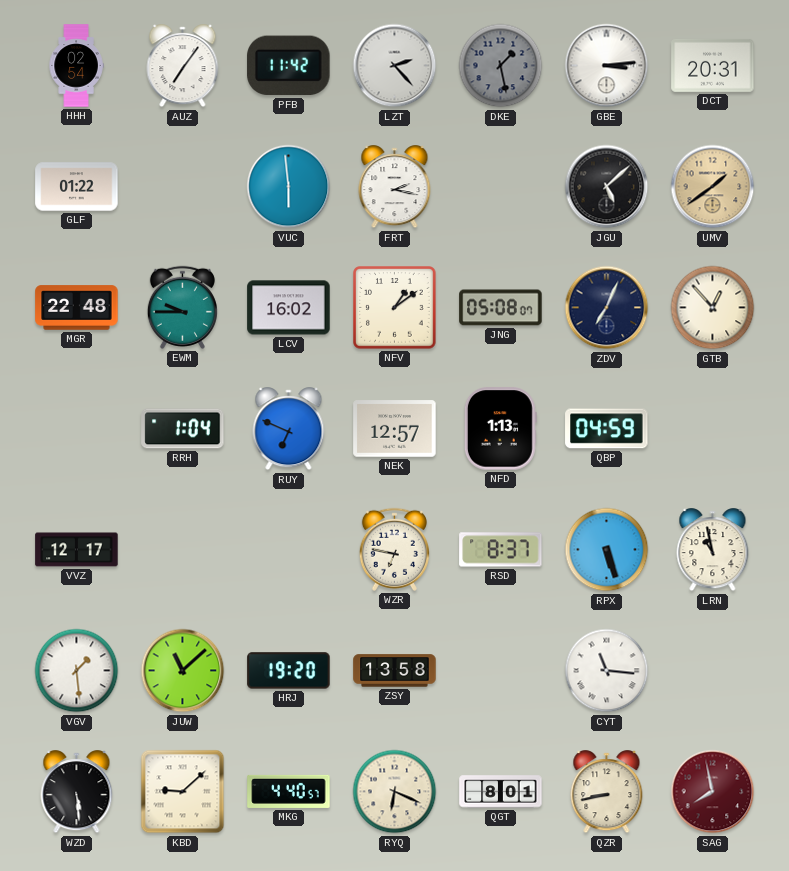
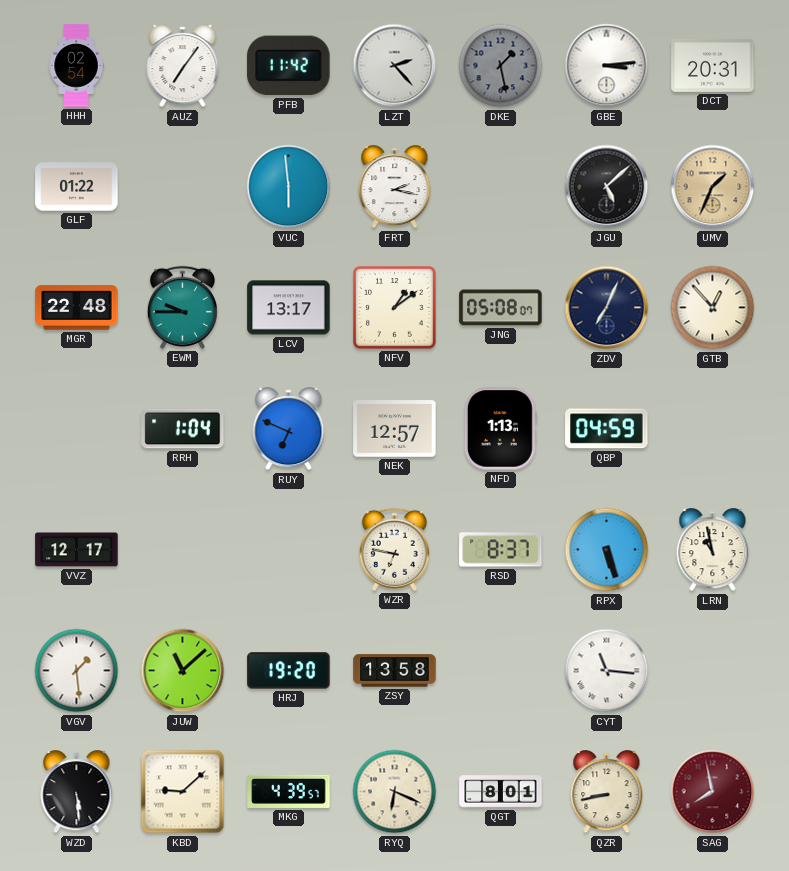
UMV: 1:39 -> 1:34 (713, 187)
LCV: 16:02 -> 13:17 (289, 308)
MKG: 4:40 -> 4:39 (289, 791)
